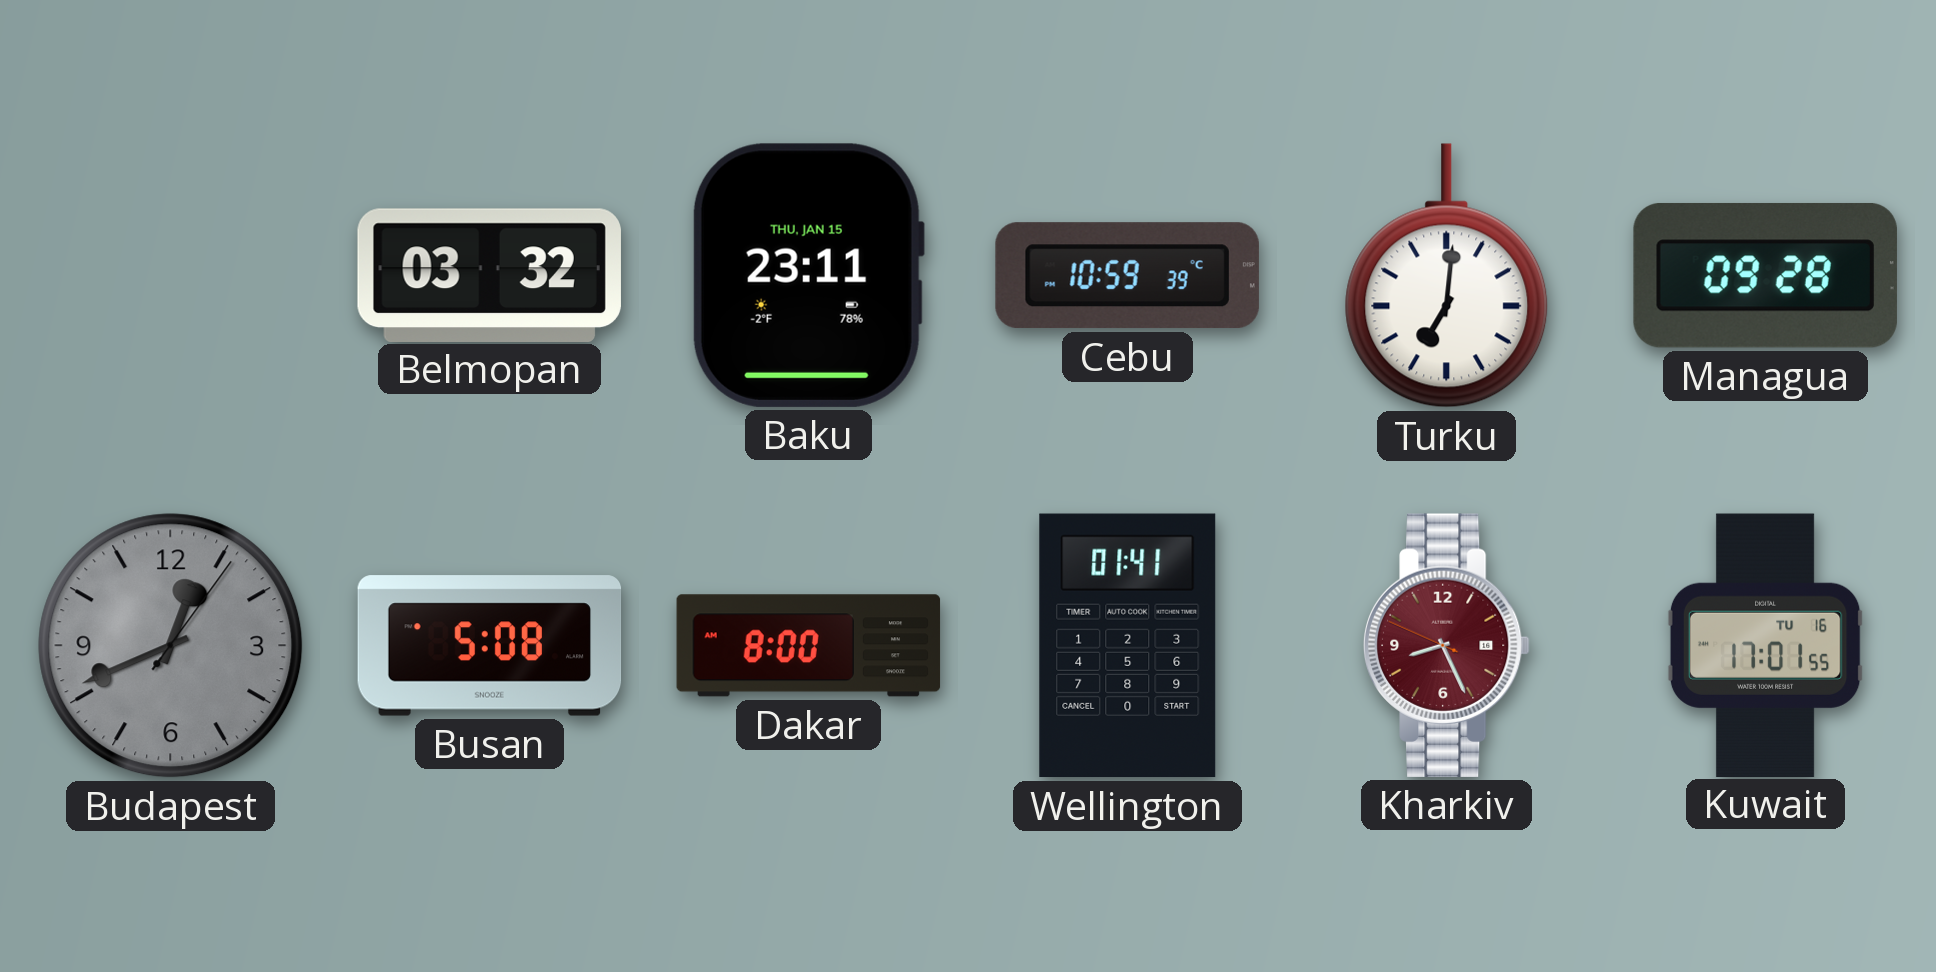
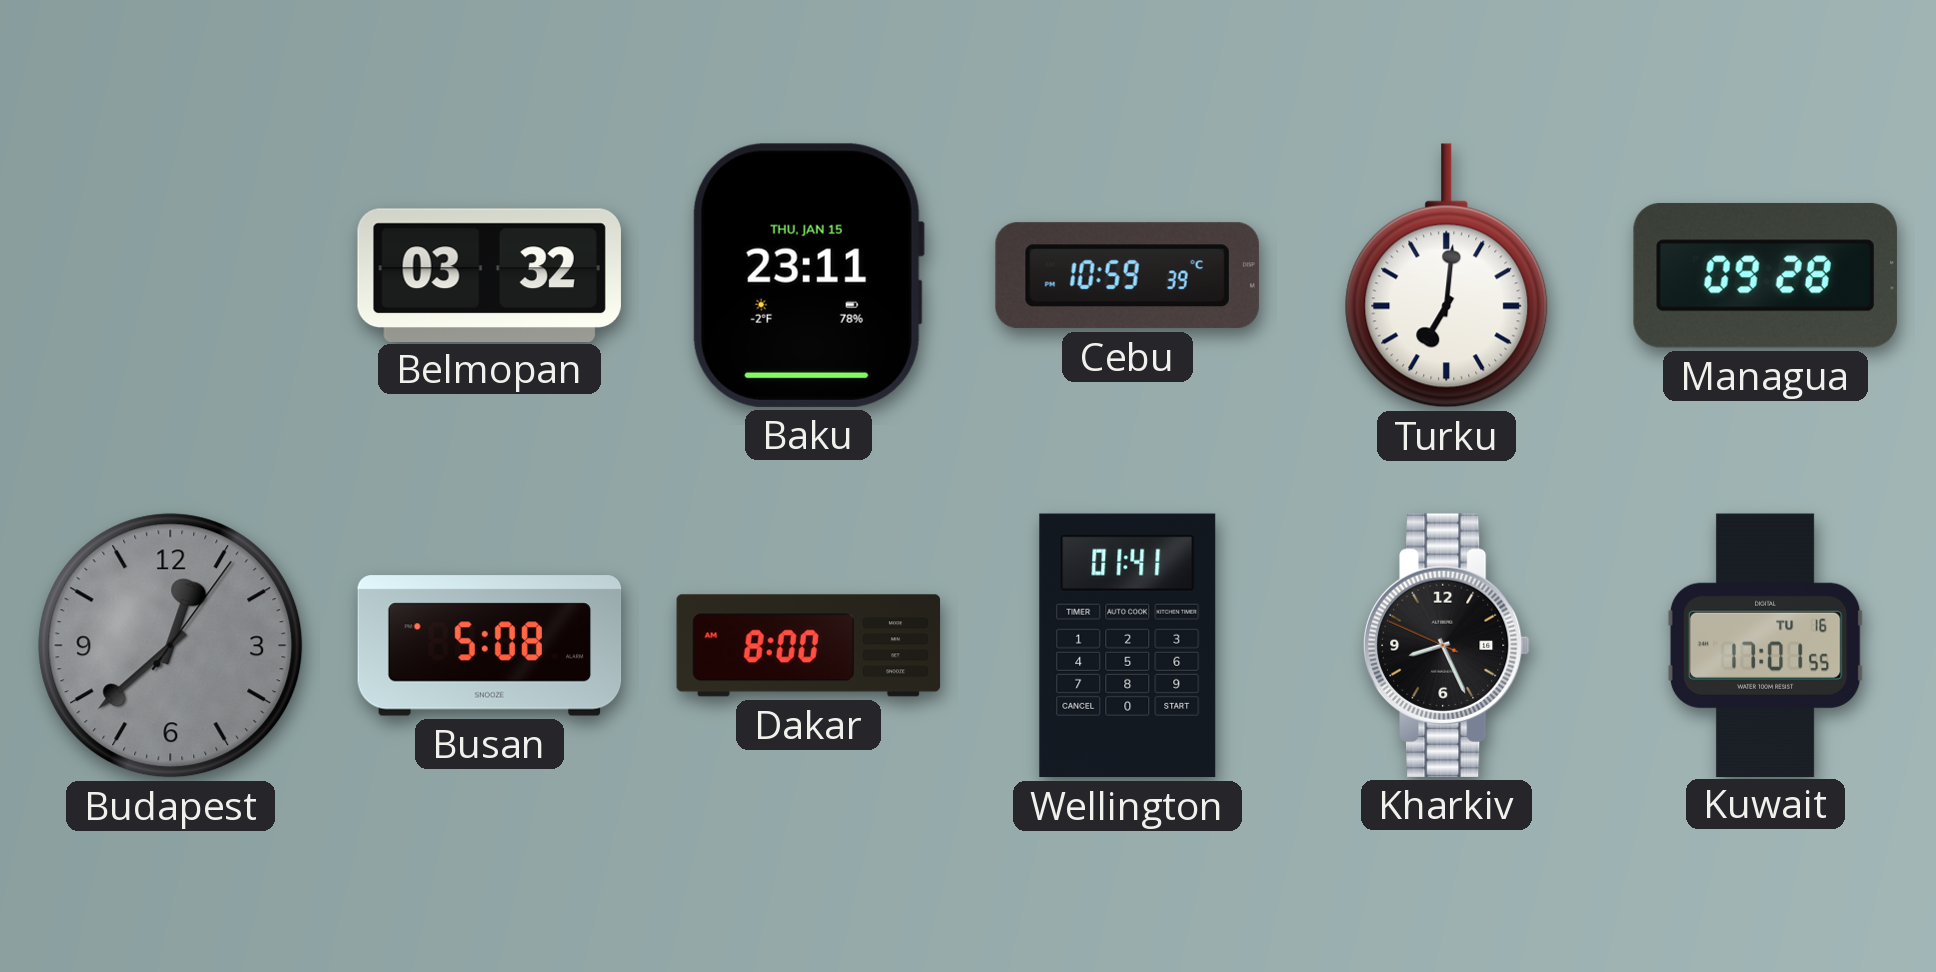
Budapest: 12:41 -> 12:38 (171, 646)
Kharkiv dial: burgundy -> black (1447, 645)
